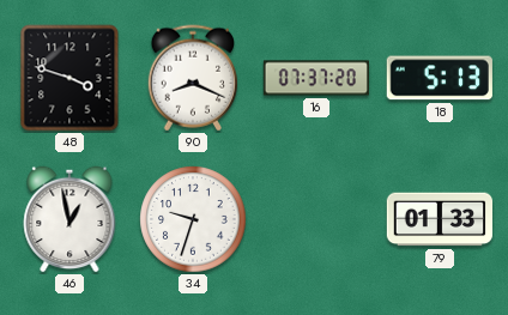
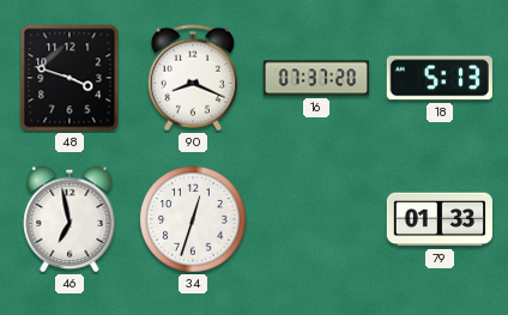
46: 12:58 -> 6:58 (69, 219)
34: 9:33 -> 12:33 (193, 219)
